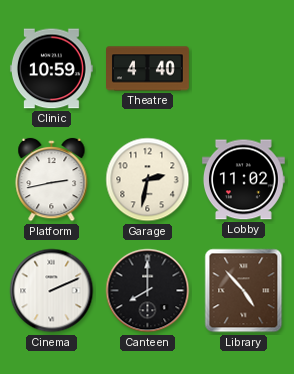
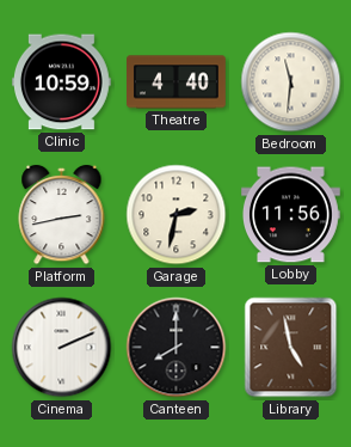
Bedroom: none -> 11:31 (291, 82)
Lobby: 11:02 -> 11:56 (291, 215)
Library: 4:53 -> 4:58 (291, 348)
